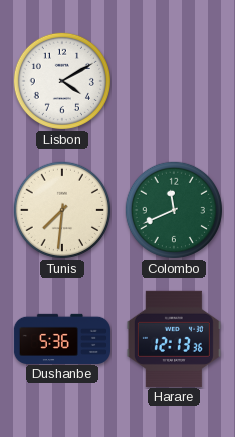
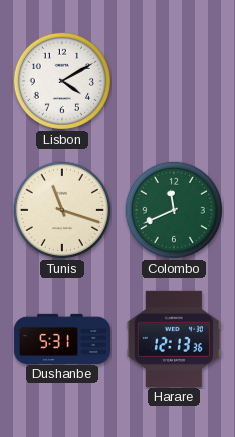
Tunis: 7:31 -> 11:18 (62, 210)
Dushanbe: 5:36 -> 5:31 (62, 338)
